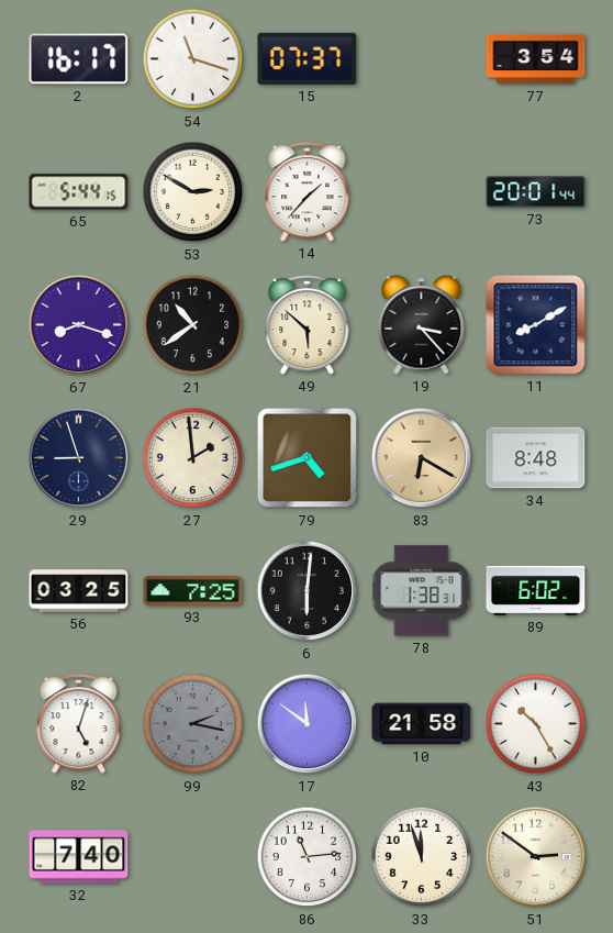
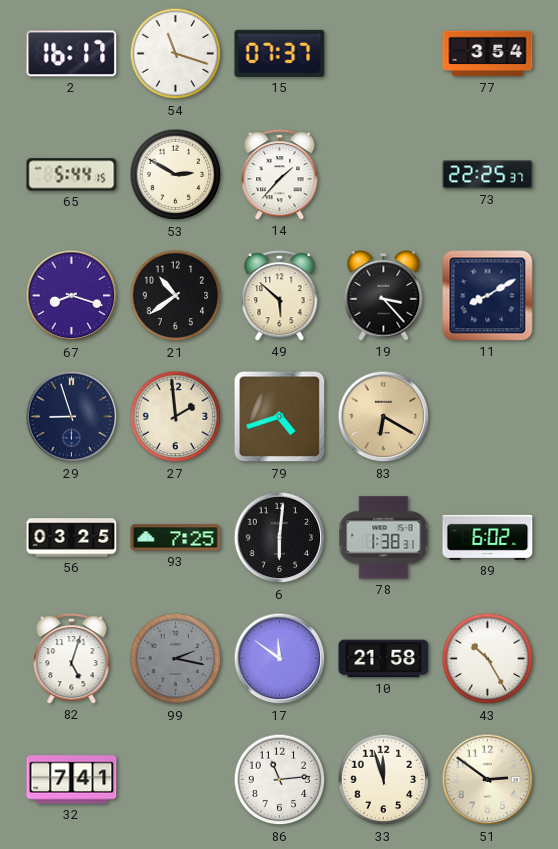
73: 20:01 -> 22:25 (488, 175)
34: 8:48 -> none (536, 458)
32: 7:40 -> 7:41 (72, 780)
